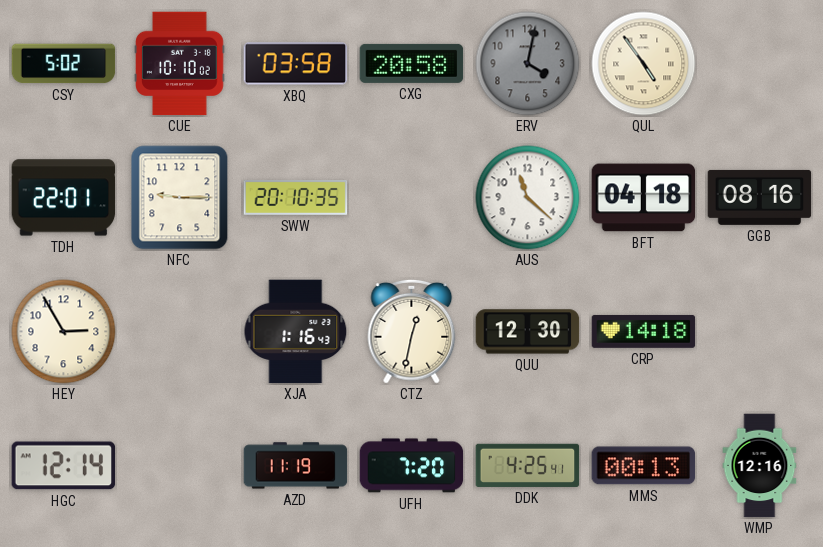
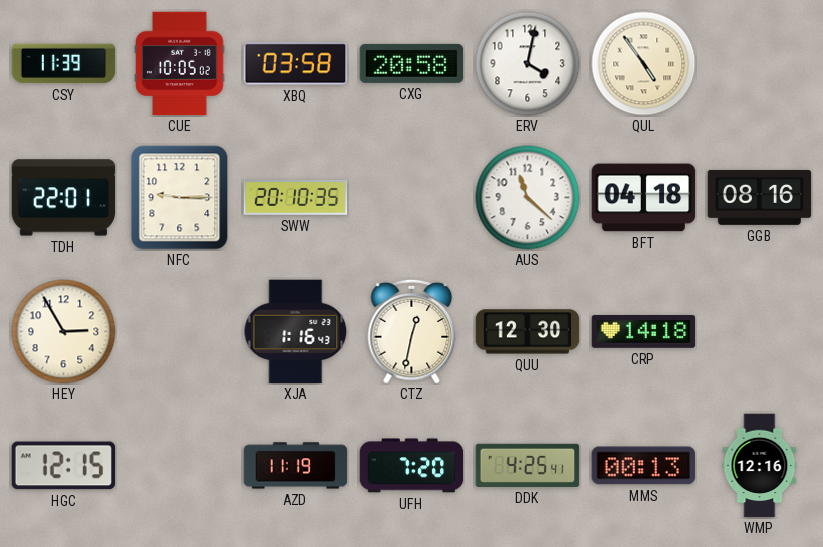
CSY: 5:02 -> 11:39 (64, 64)
CUE: 10:10 -> 10:05 (180, 64)
ERV dial: grey -> white (528, 64)
HGC: 12:14 -> 12:15 (64, 466)
